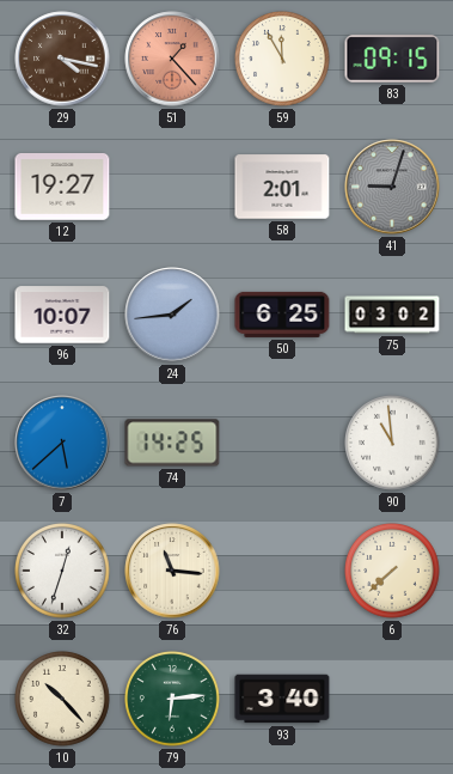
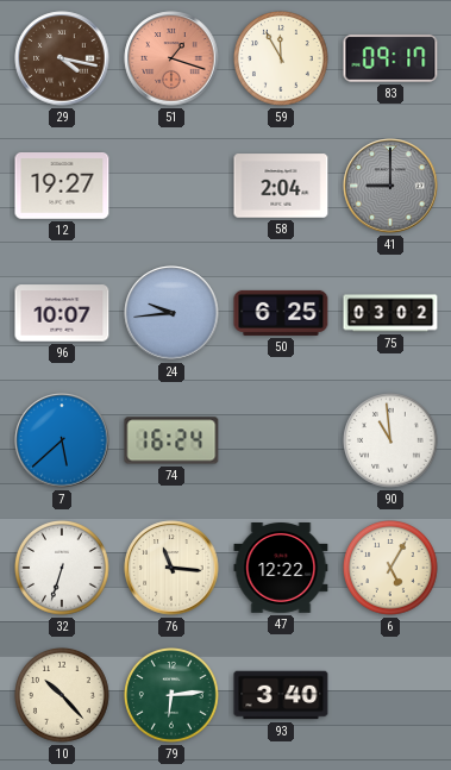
51: 1:23 -> 1:18 (171, 58)
83: 09:15 -> 09:17 (390, 58)
58: 2:01 -> 2:04 (281, 186)
41: 9:03 -> 9:00 (390, 186)
24: 1:44 -> 9:44 (171, 313)
74: 14:25 -> 16:24 (171, 440)
32: 12:33 -> 6:33 (62, 569)
47: none -> 12:22 (281, 569)
6: 7:38 -> 5:05 (390, 569)
